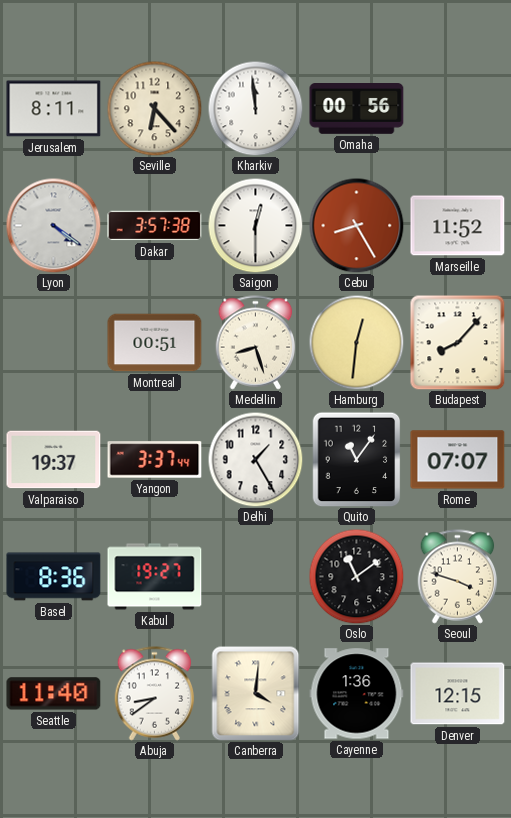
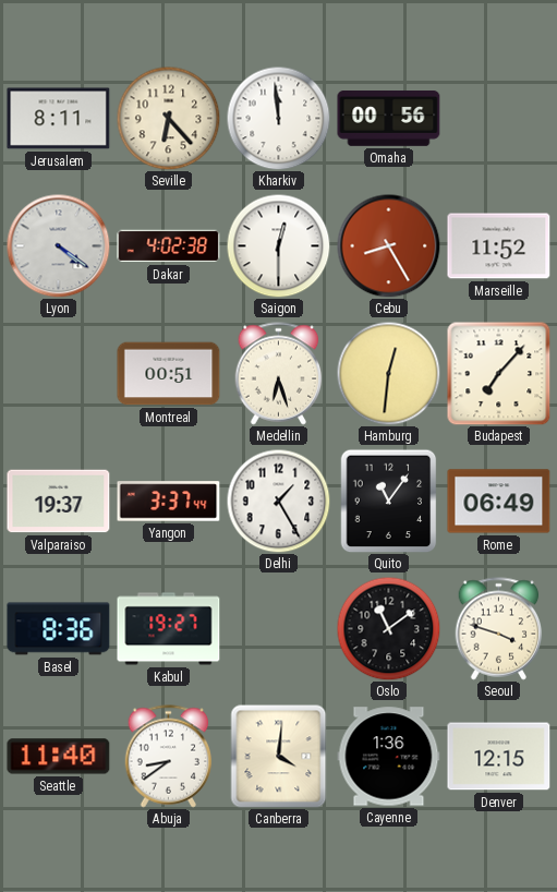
Dakar: 3:57 -> 4:02 (169, 246)
Medellin: 8:27 -> 6:27 (279, 374)
Budapest: 8:07 -> 7:07 (498, 373)
Rome: 07:07 -> 06:49 (499, 502)
